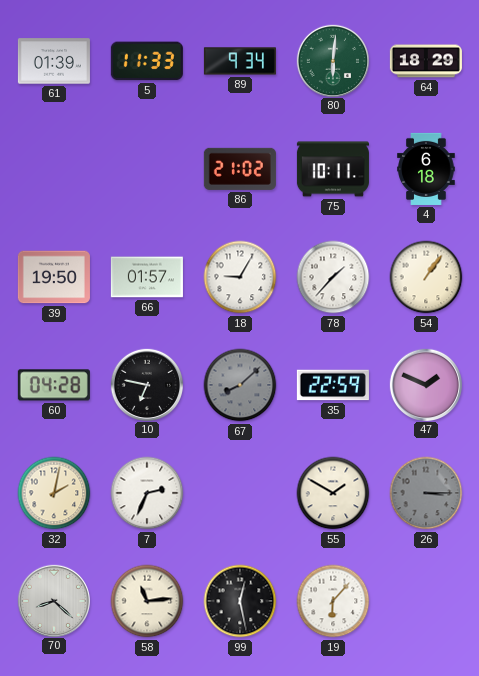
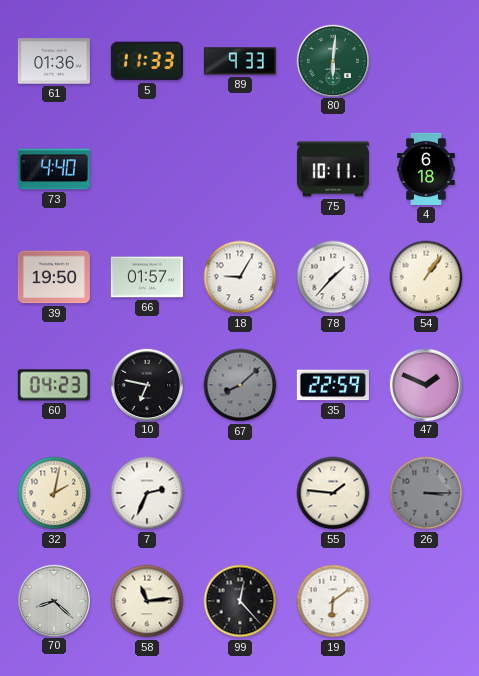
61: 01:39 -> 01:36 (54, 61)
89: 9:34 -> 9:33 (240, 61)
64: 18:29 -> none (426, 61)
73: none -> 4:40 (54, 169)
86: 21:02 -> none (240, 169)
60: 04:28 -> 04:23 (54, 385)
55: 1:50 -> 1:46 (333, 493)
99: 12:28 -> 12:23 (240, 601)
19: 6:07 -> 6:09 (333, 601)
